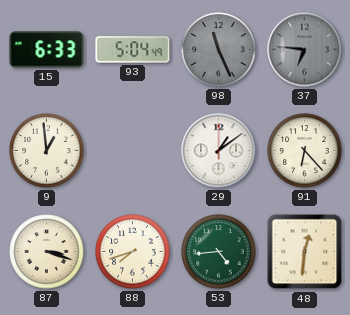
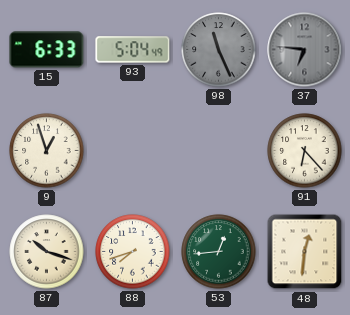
9: 12:59 -> 12:57 (47, 151)
29: 1:09 -> none (219, 151)
87: 3:18 -> 10:18 (47, 252)
53: 4:44 -> 12:44 (219, 252)
